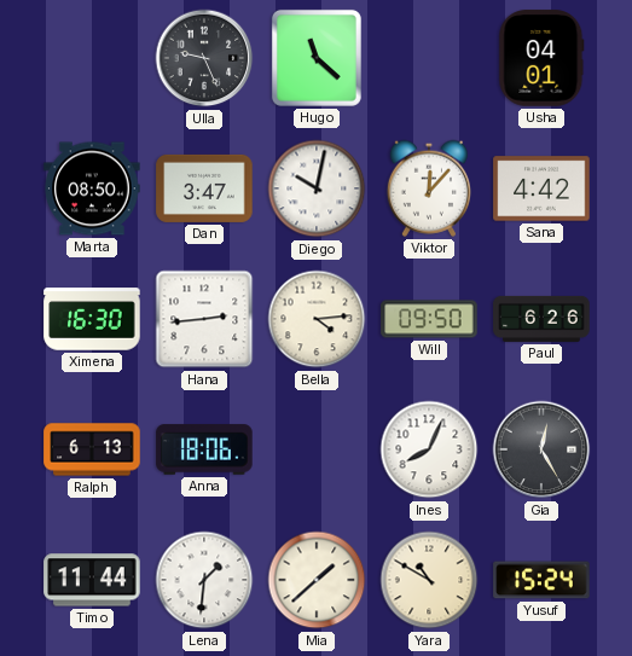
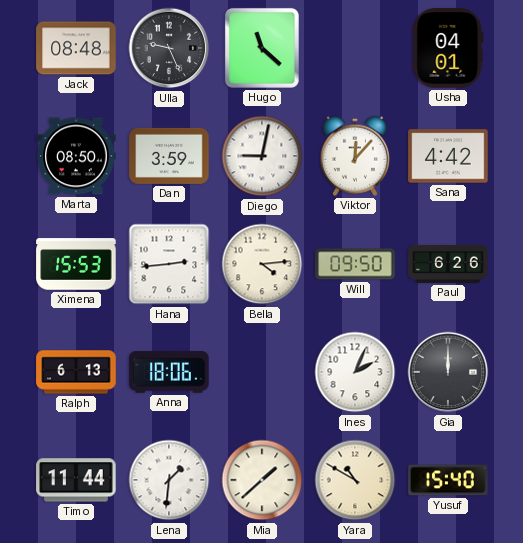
Jack: none -> 08:48 (76, 48)
Dan: 3:47 -> 3:59 (169, 156)
Diego: 10:02 -> 9:02 (262, 156)
Ximena: 16:30 -> 15:53 (76, 264)
Ines: 8:04 -> 2:04 (355, 372)
Gia: 12:25 -> 12:00 (448, 372)
Yusuf: 15:24 -> 15:40 (448, 480)
